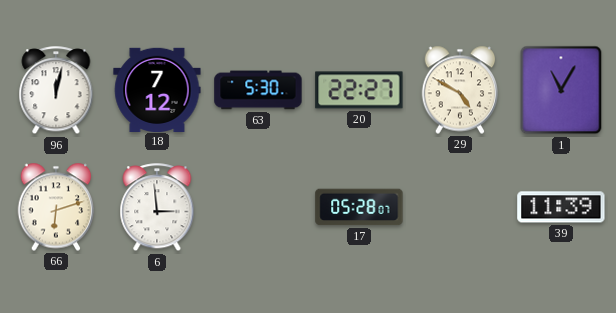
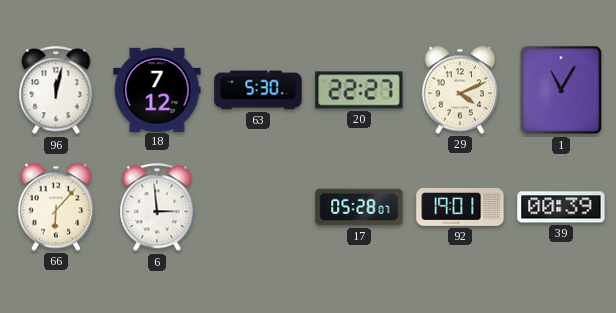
29: 4:50 -> 4:11 (460, 90)
66: 6:12 -> 6:07 (56, 207)
92: none -> 19:01 (460, 207)
39: 11:39 -> 00:39 (561, 207)
